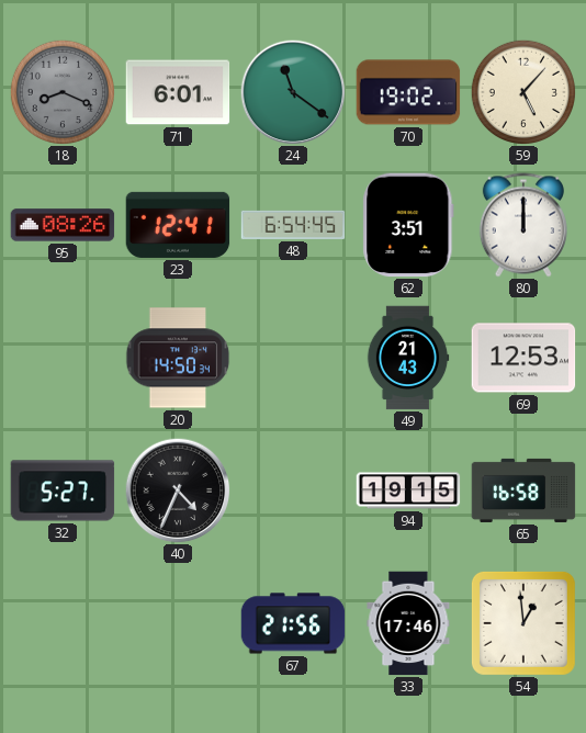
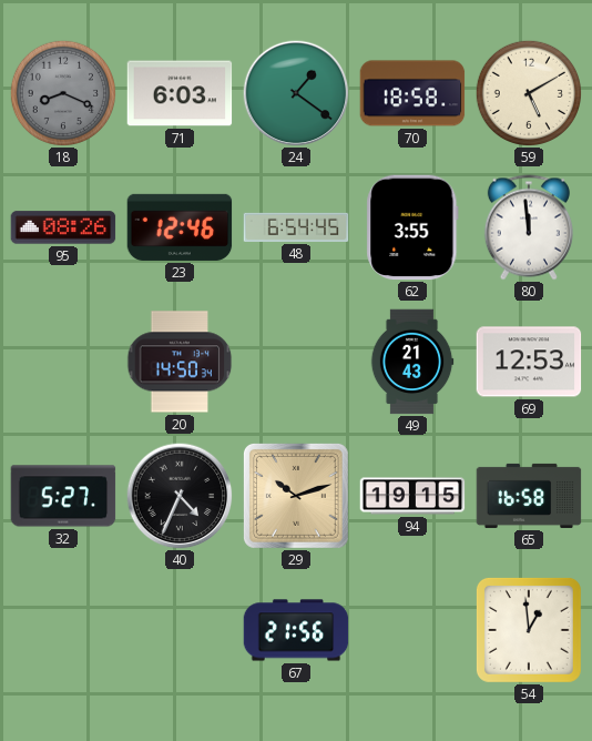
71: 6:01 -> 6:03 (180, 93)
24: 11:21 -> 1:21 (296, 93)
70: 19:02 -> 18:58 (412, 93)
59: 5:07 -> 5:10 (528, 92)
23: 12:41 -> 12:46 (180, 227)
62: 3:51 -> 3:55 (412, 227)
80: 12:00 -> 11:59 (529, 227)
29: none -> 10:12 (296, 496)
33: 17:46 -> none (408, 623)
